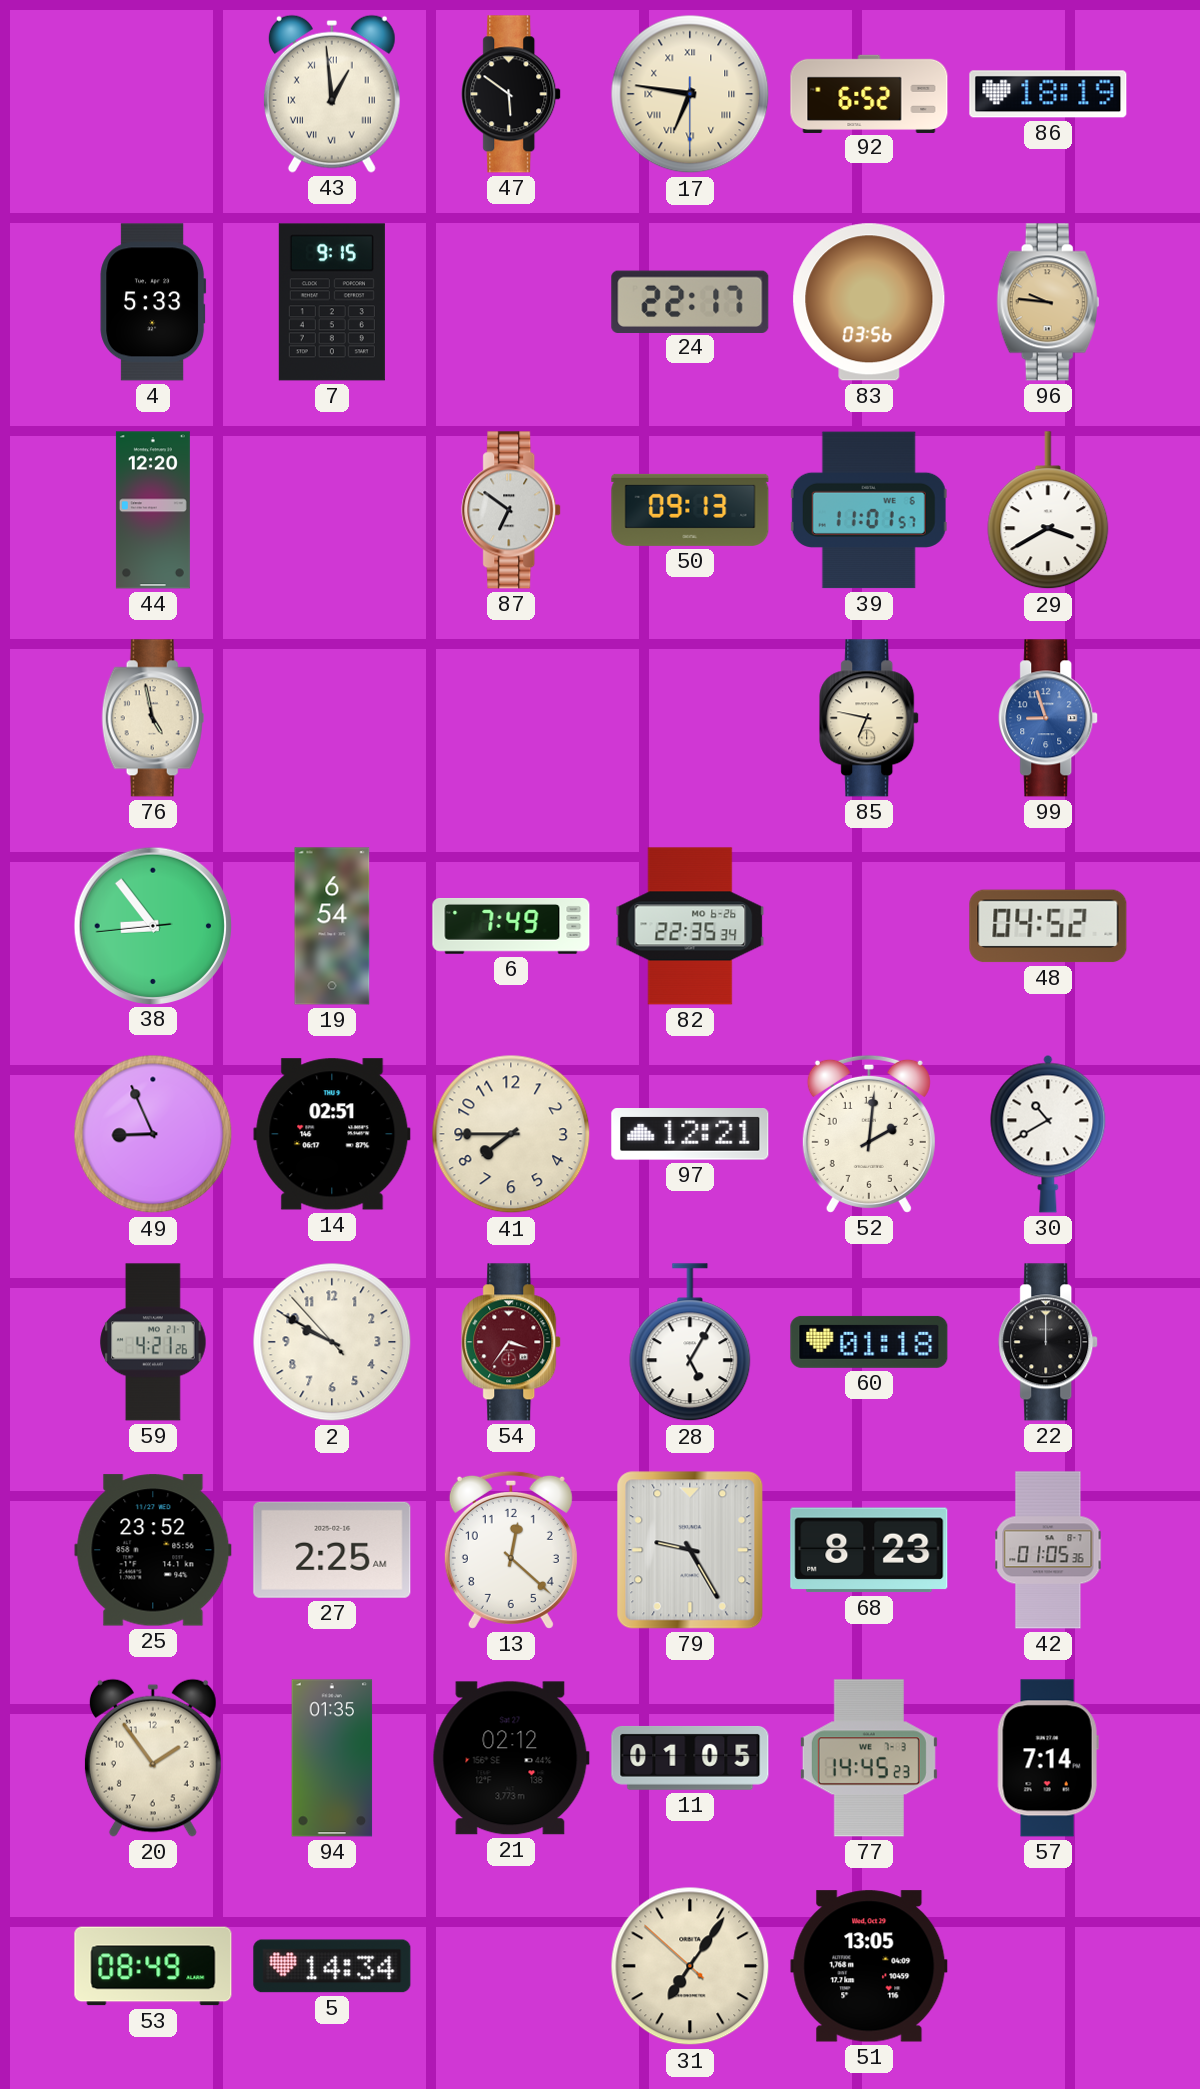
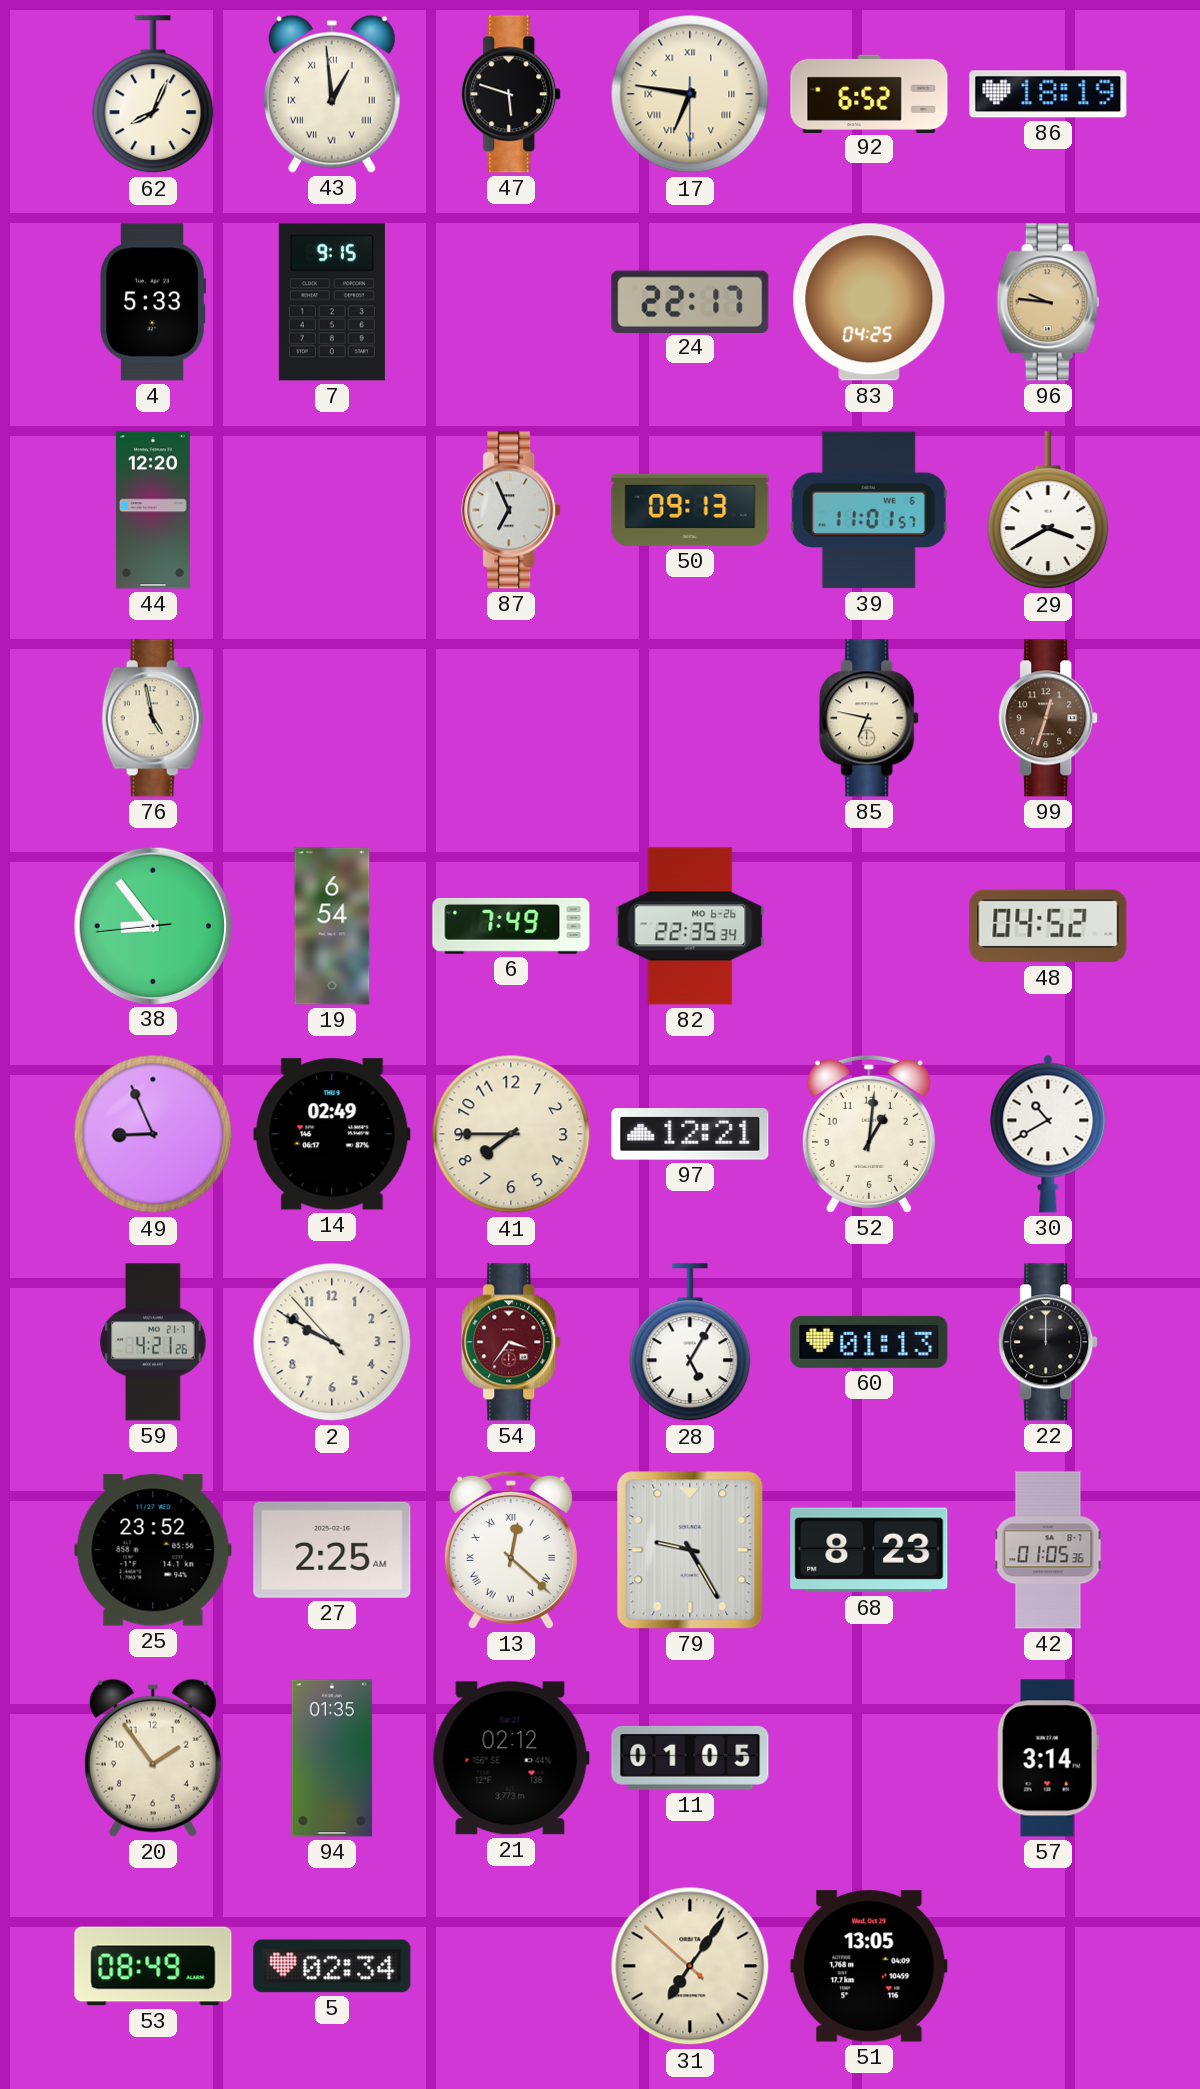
62: none -> 8:04 (153, 95)
47: 5:51 -> 5:48 (512, 94)
83: 03:56 -> 04:25 (869, 302)
87: 6:51 -> 6:56 (512, 510)
99: 8:57 -> 12:33 (1049, 718)
99 dial: blue -> brown (1049, 718)
14: 02:51 -> 02:49 (332, 1134)
52: 2:01 -> 1:01 (869, 1134)
60: 01:18 -> 01:13 (869, 1342)
13 numerals: Arabic -> Roman (511, 1550)
77: 14:45 -> none (869, 1758)
57: 7:14 -> 3:14 (1048, 1758)
5: 14:34 -> 02:34 (332, 1966)
